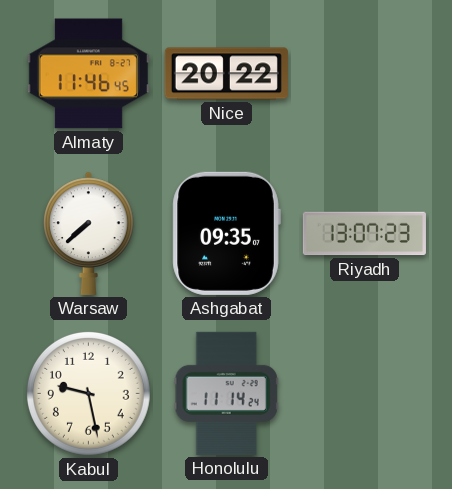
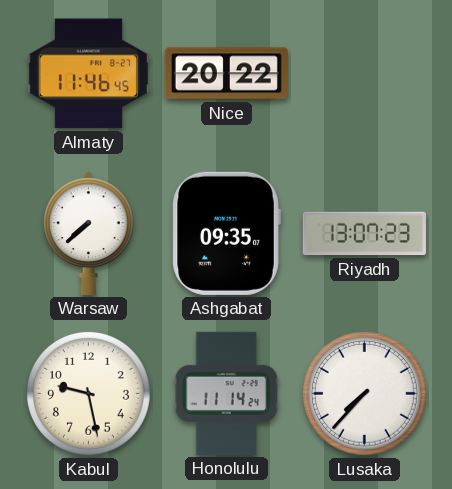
Lusaka: none -> 7:37 (364, 393)
